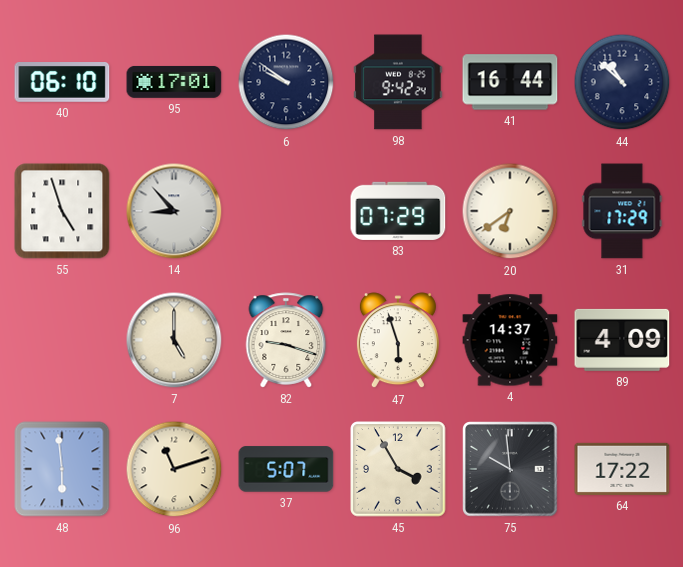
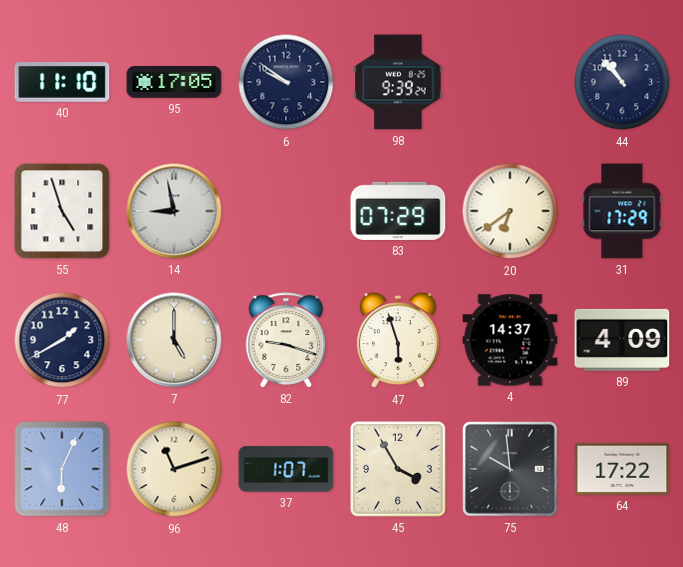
40: 06:10 -> 11:10 (62, 83)
95: 17:01 -> 17:05 (174, 82)
98: 9:42 -> 9:39 (398, 82)
41: 16:44 -> none (510, 82)
44: 10:52 -> 10:53 (622, 82)
14: 8:53 -> 8:58 (174, 211)
77: none -> 1:40 (62, 340)
48: 5:59 -> 6:04 (62, 469)
37: 5:07 -> 1:07 (286, 469)
